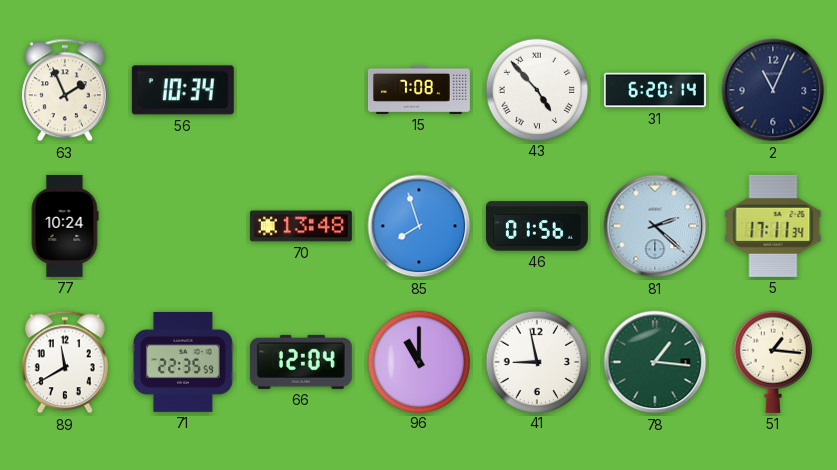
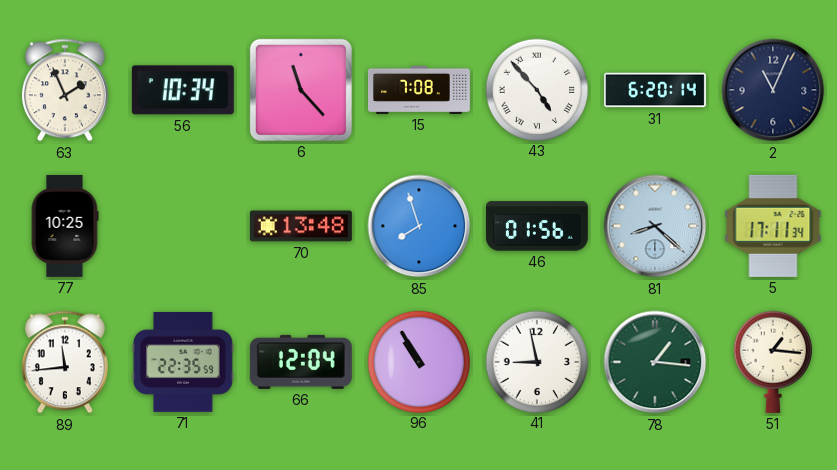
6: none -> 11:23 (301, 90)
77: 10:24 -> 10:25 (65, 226)
81: 2:22 -> 8:22 (655, 226)
89: 11:40 -> 11:44 (65, 362)
96: 11:00 -> 10:55 (418, 361)
